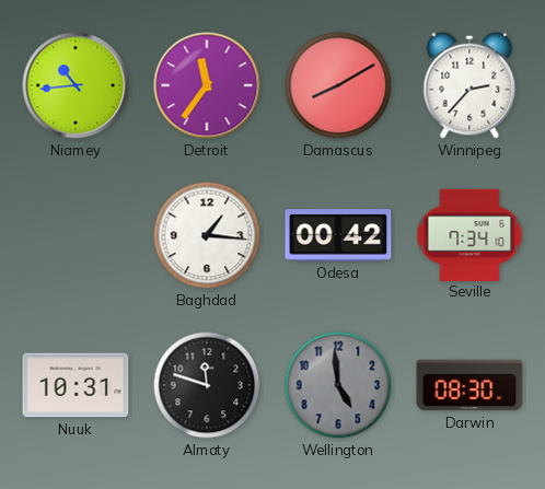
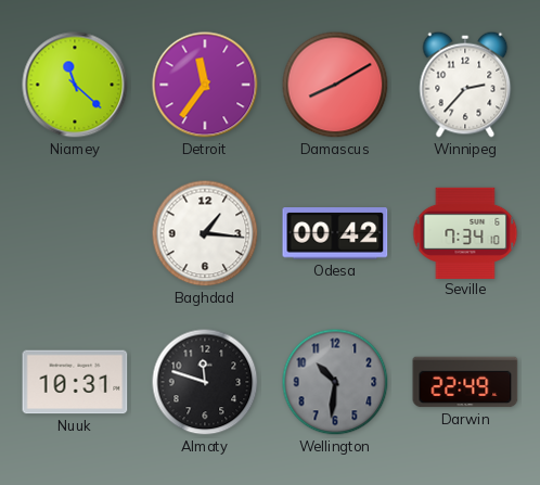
Niamey: 10:44 -> 11:22 (75, 85)
Wellington: 4:59 -> 10:31 (335, 382)
Darwin: 08:30 -> 22:49 (465, 382)
